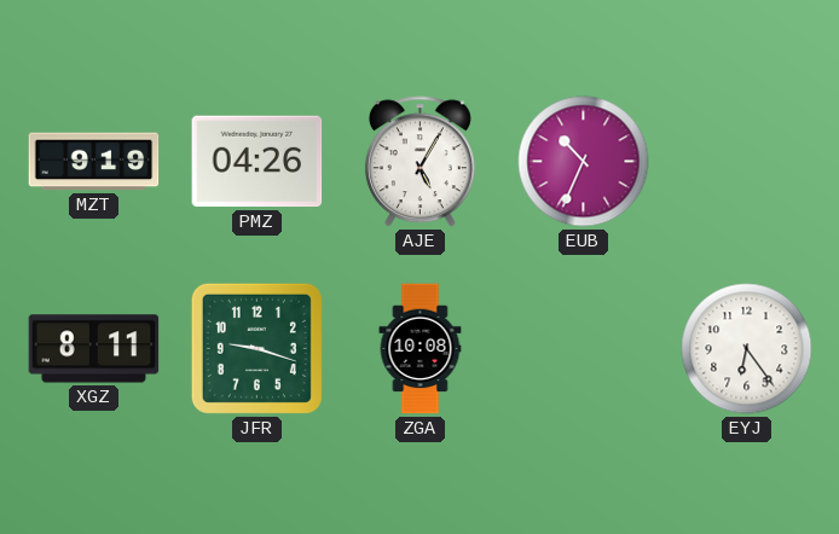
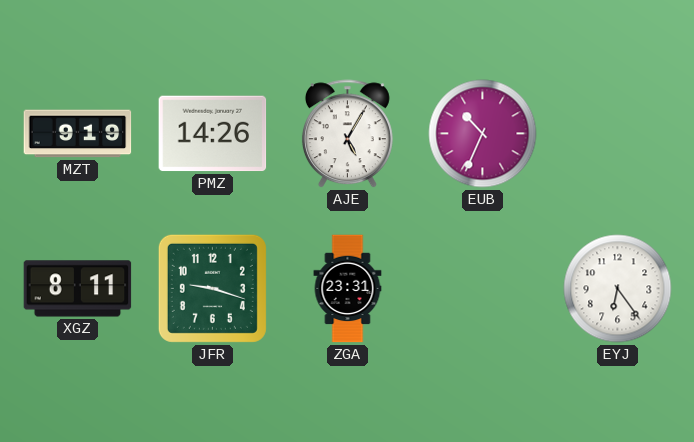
PMZ: 04:26 -> 14:26 (213, 134)
ZGA: 10:08 -> 23:31 (348, 289)
